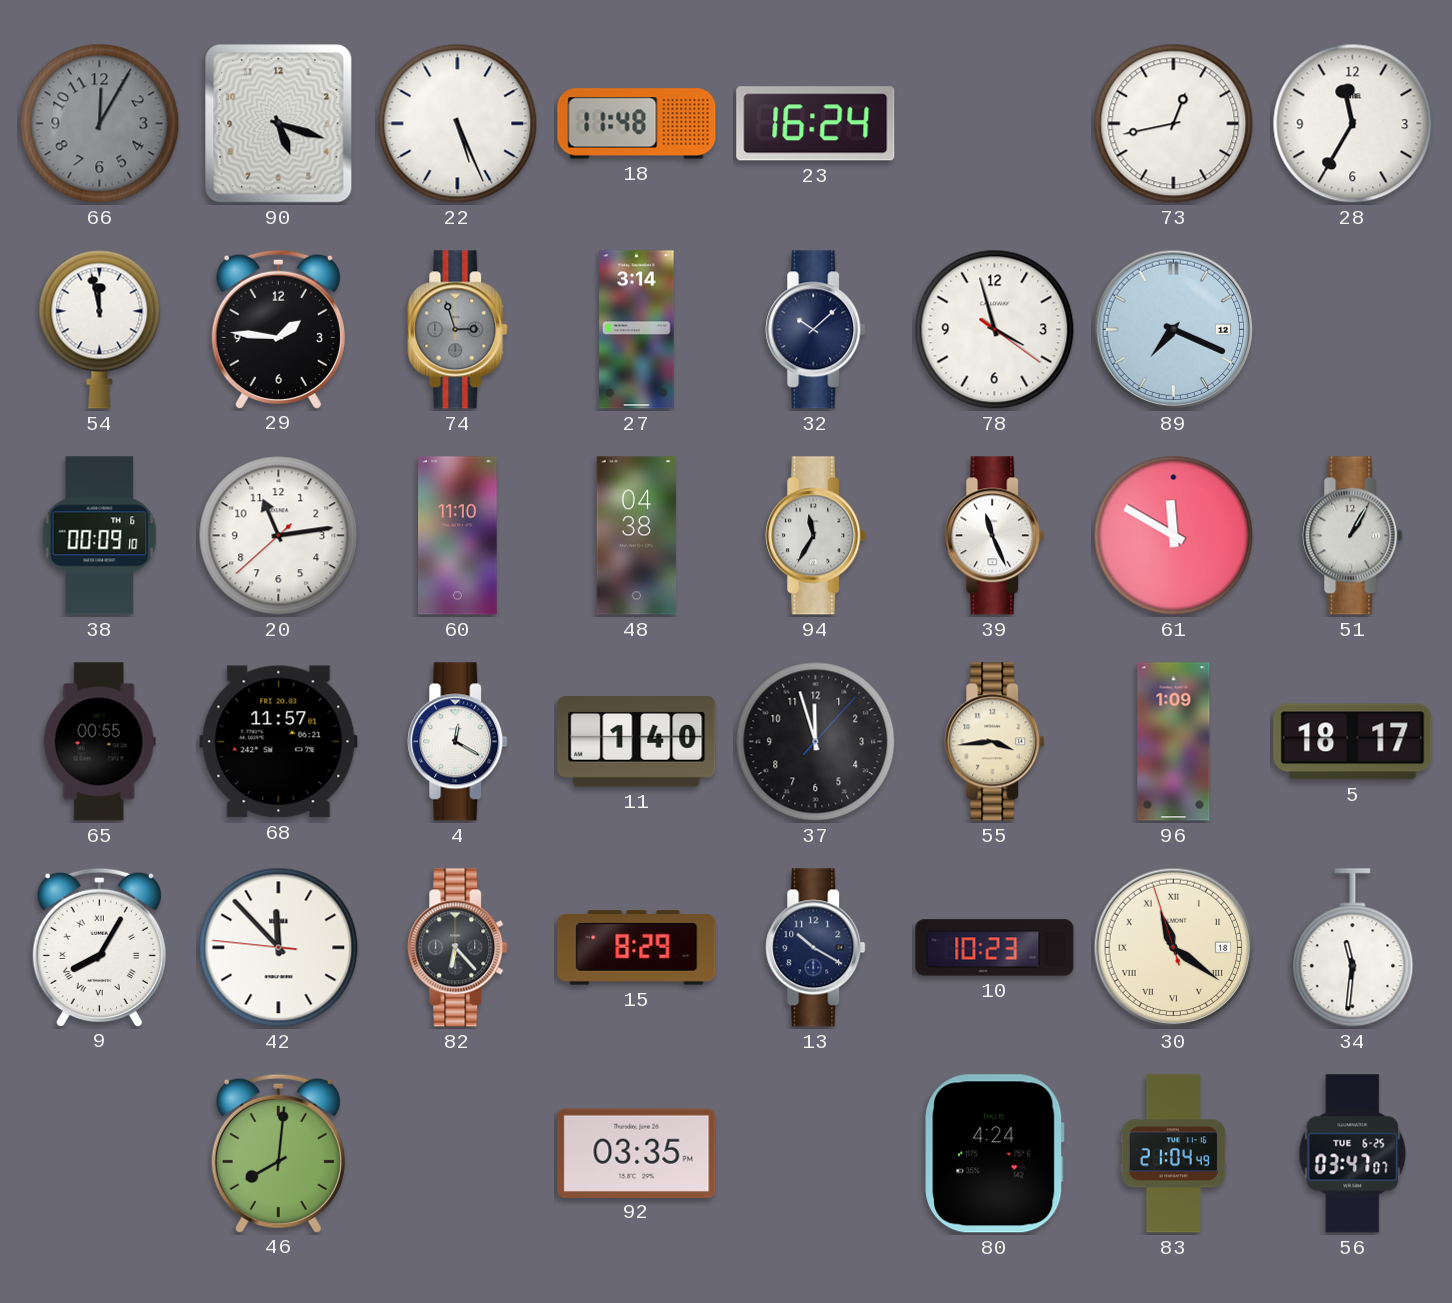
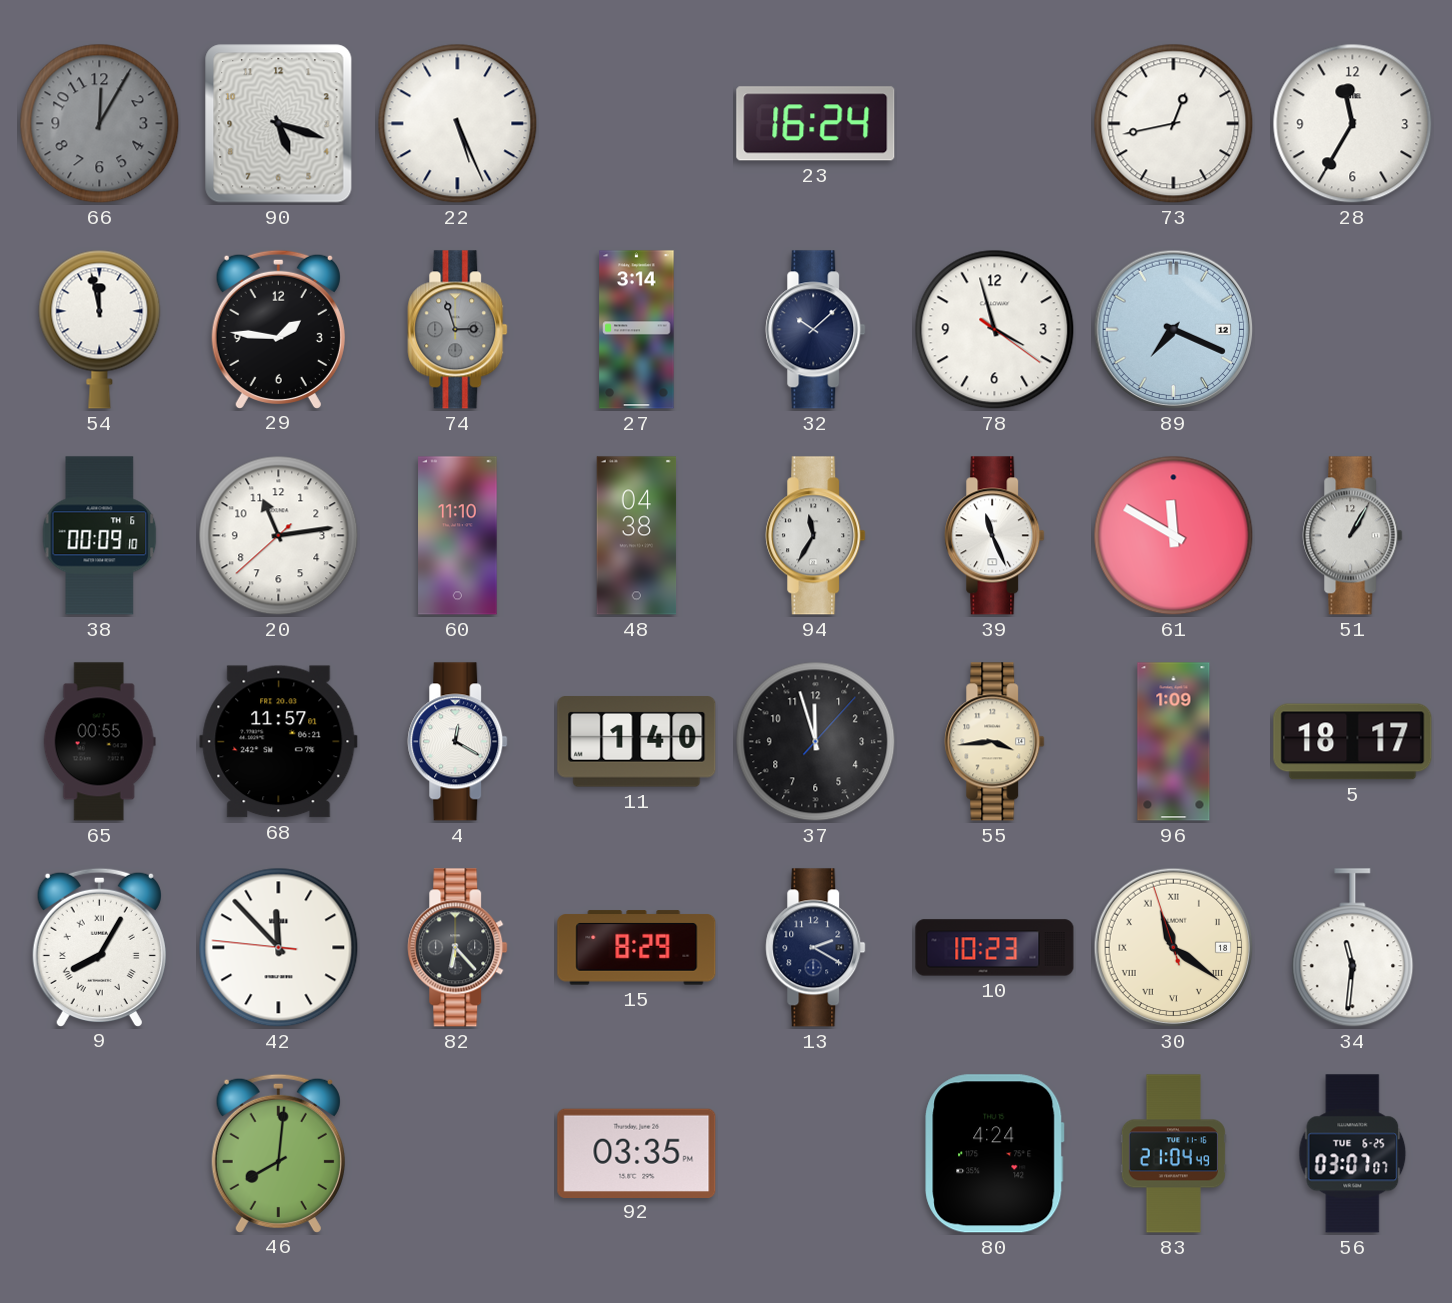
18: 11:48 -> none (637, 124)
13: 10:20 -> 2:20 (816, 948)
56: 03:47 -> 03:07 (1353, 1154)
